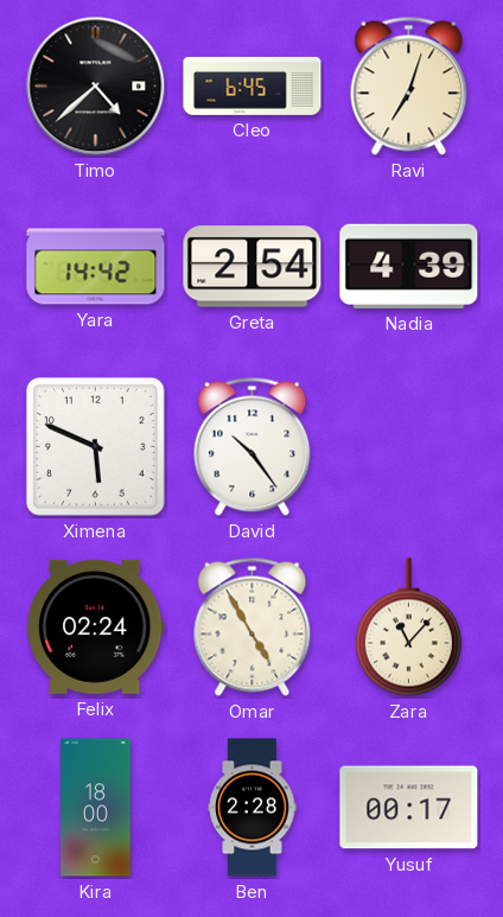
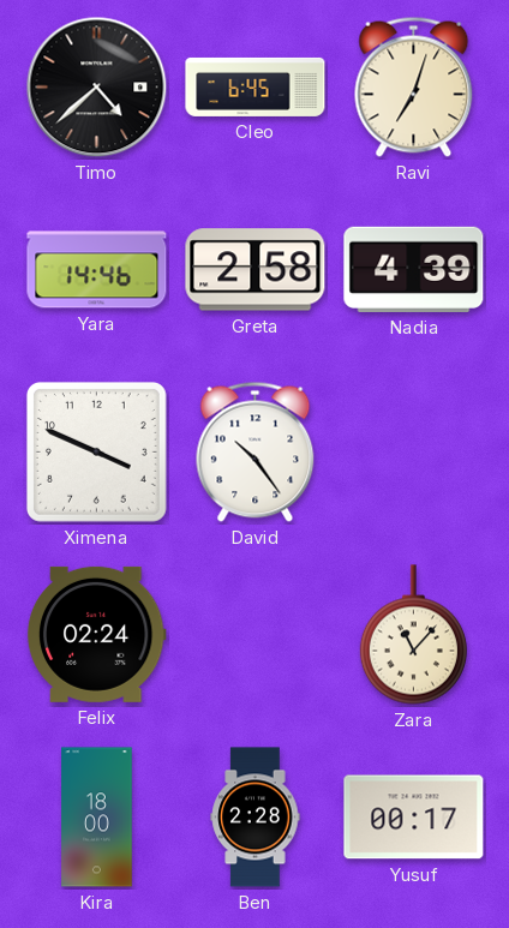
Yara: 14:42 -> 14:46 (97, 270)
Greta: 2:54 -> 2:58 (256, 270)
Ximena: 5:49 -> 3:49 (96, 451)
Omar: 4:55 -> none (253, 626)
